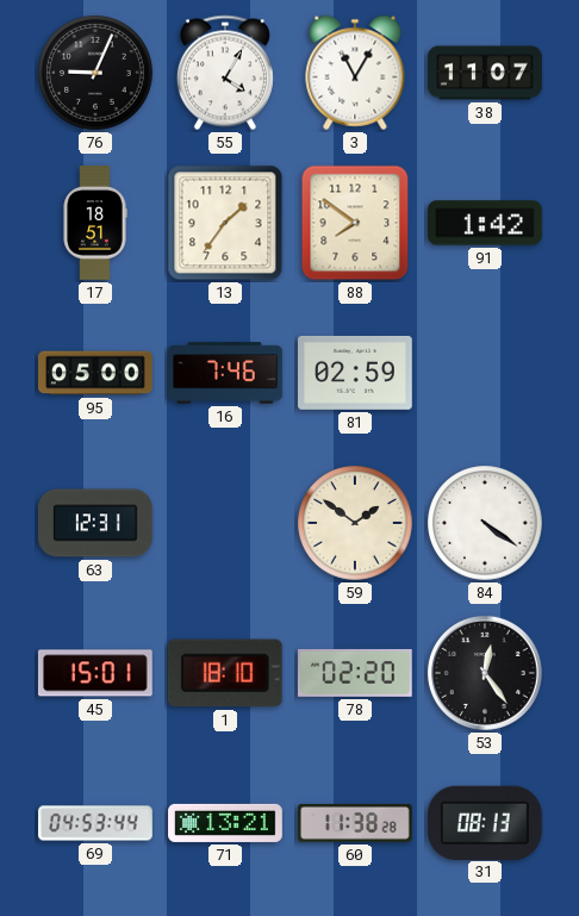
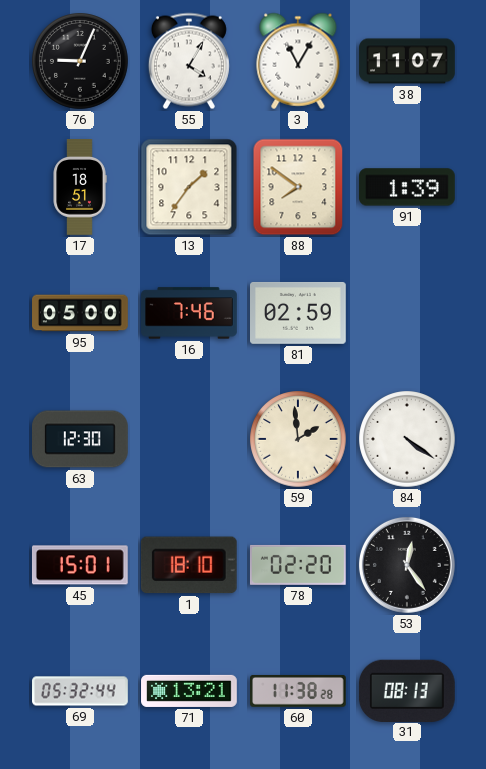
91: 1:42 -> 1:39 (408, 187)
63: 12:31 -> 12:30 (81, 439)
59: 1:51 -> 1:59 (298, 439)
69: 04:53 -> 05:32 (80, 691)
